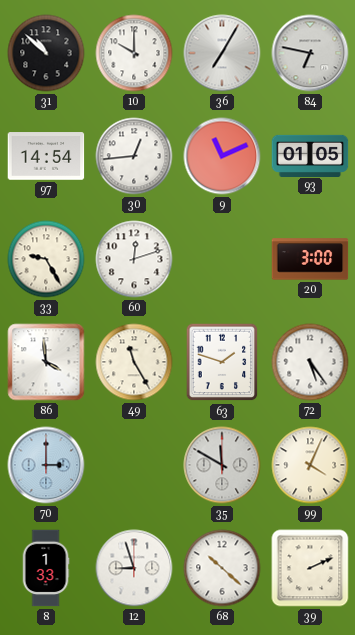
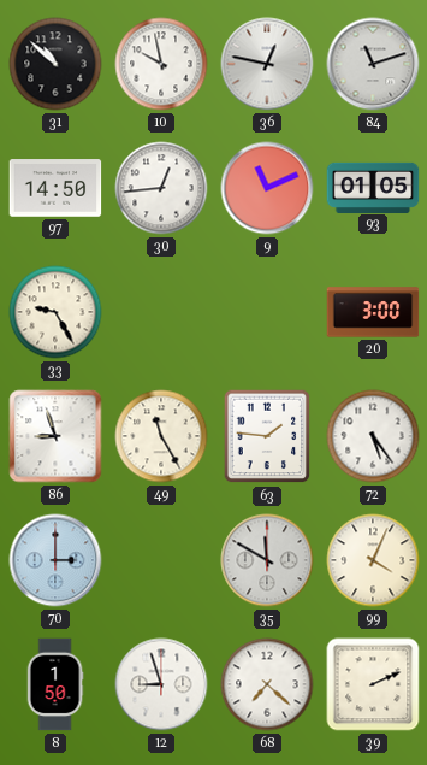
10: 10:00 -> 9:58 (161, 64)
36: 7:05 -> 12:47 (267, 64)
84: 6:47 -> 11:12 (373, 64)
97: 14:54 -> 14:50 (55, 188)
60: 12:12 -> none (134, 259)
86: 3:59 -> 8:57 (55, 436)
63: 1:48 -> 1:46 (267, 436)
8: 1:33 -> 1:50 (55, 684)
68: 10:22 -> 7:22 (267, 684)
